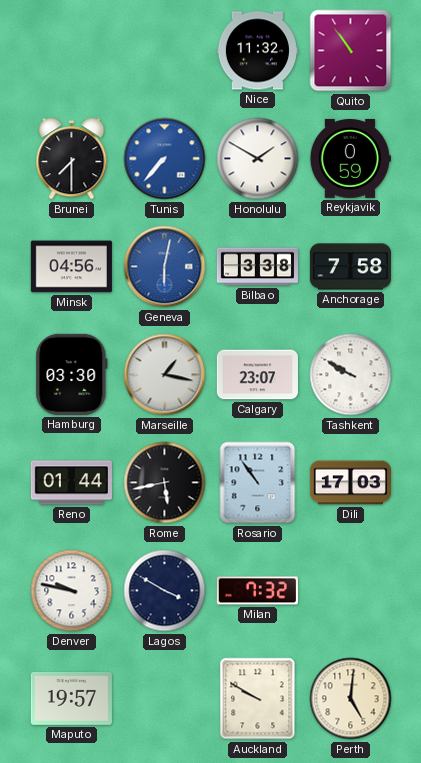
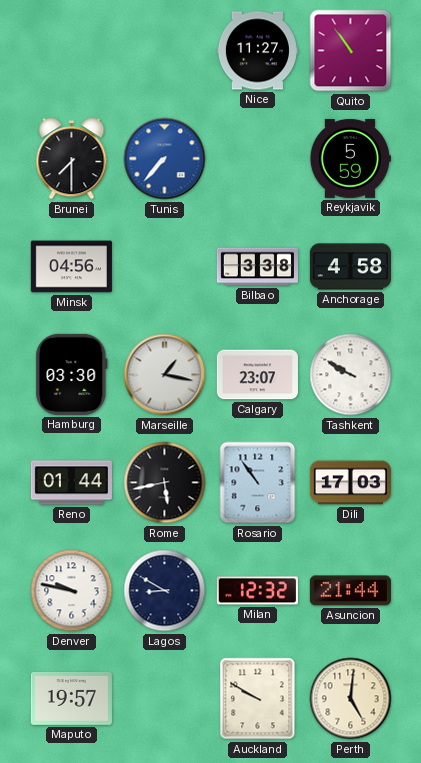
Nice: 11:32 -> 11:27 (257, 51)
Honolulu: 1:50 -> none (258, 159)
Reykjavik: 0:59 -> 5:59 (350, 158)
Geneva: 6:02 -> none (165, 267)
Anchorage: 7:58 -> 4:58 (350, 267)
Lagos: 3:50 -> 8:50 (165, 591)
Milan: 7:32 -> 12:32 (257, 591)
Asuncion: none -> 21:44 (350, 591)
